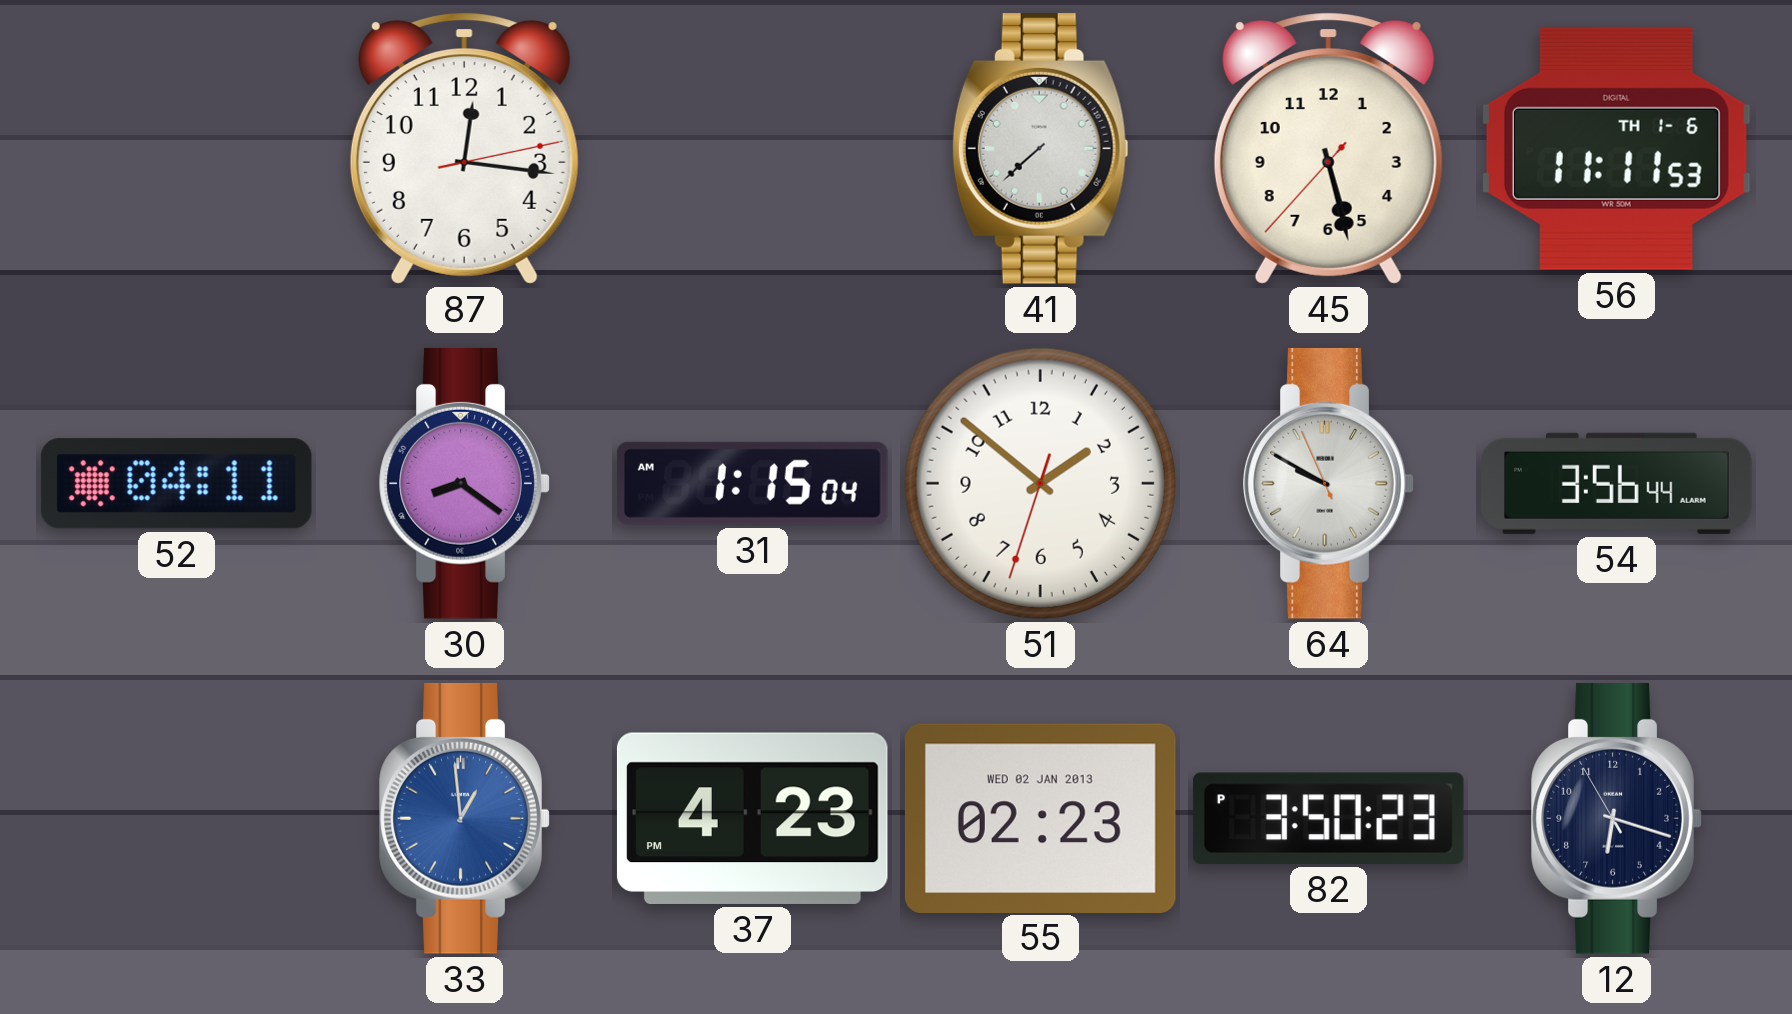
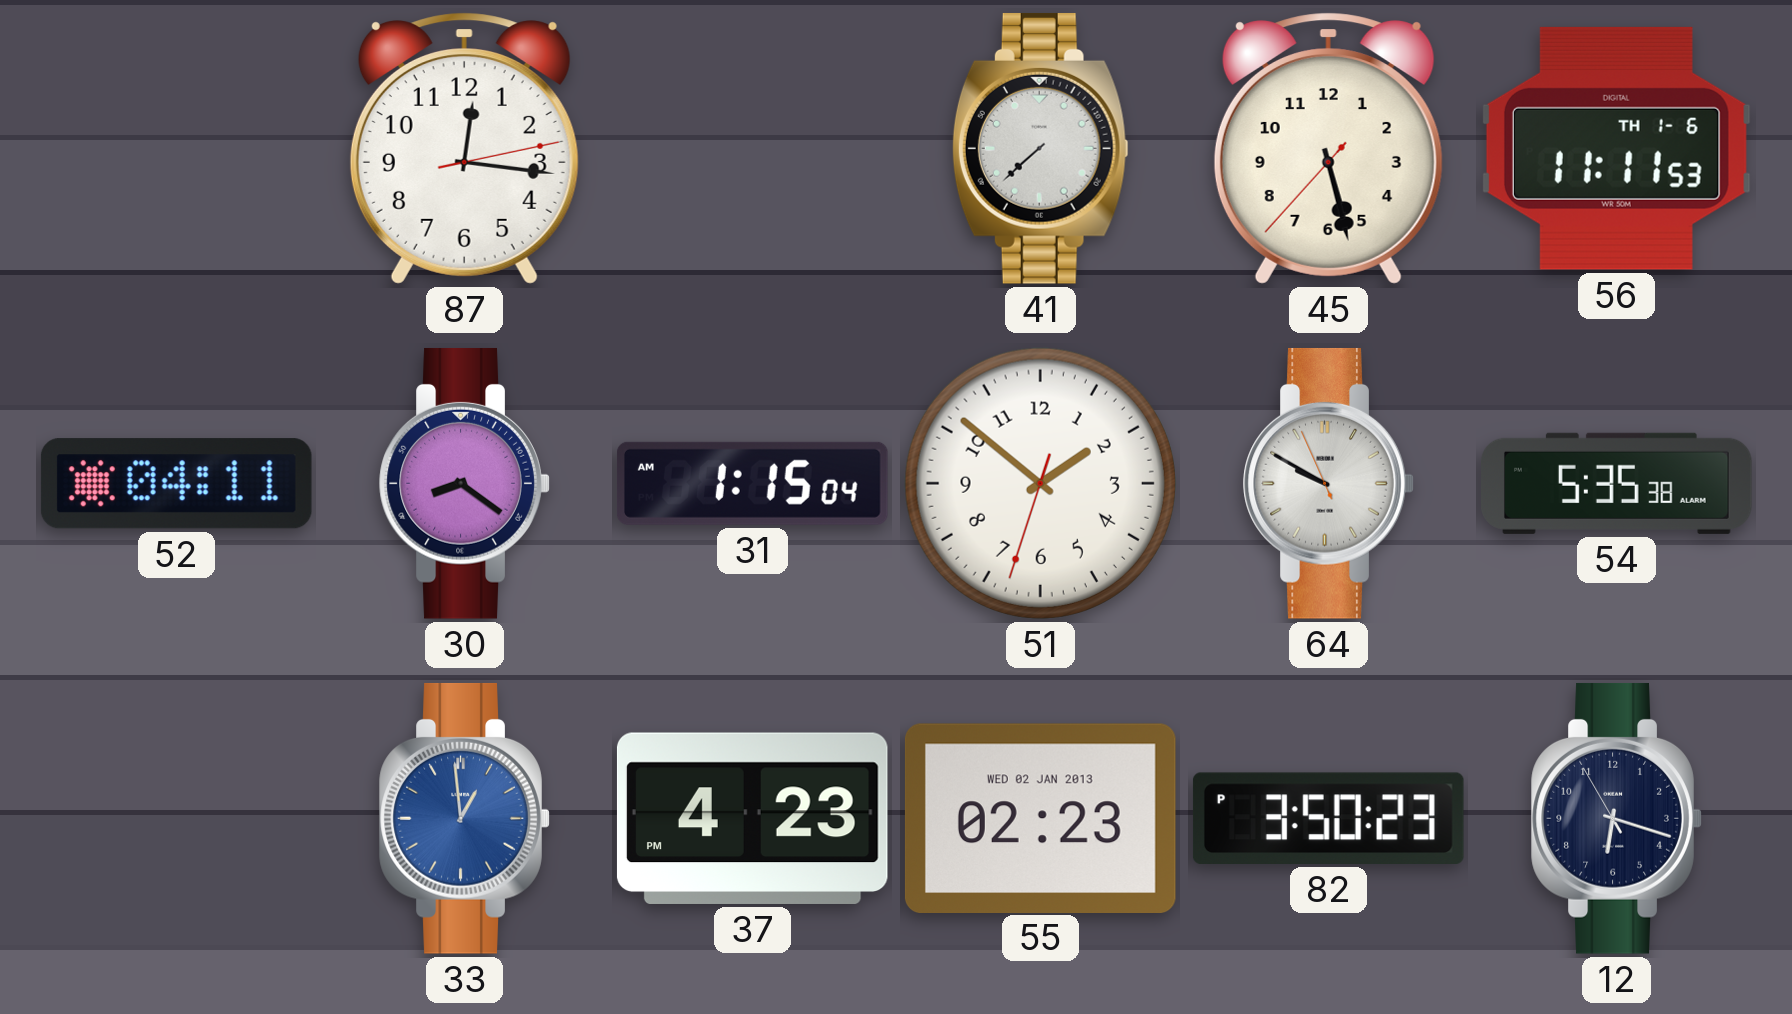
54: 3:56 -> 5:35 (1617, 483)
